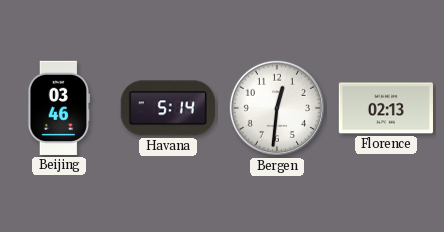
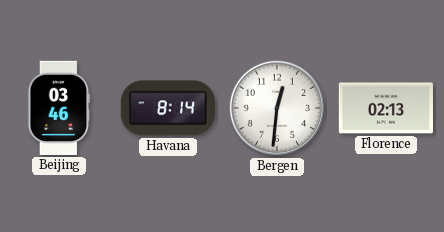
Havana: 5:14 -> 8:14 (168, 108)
